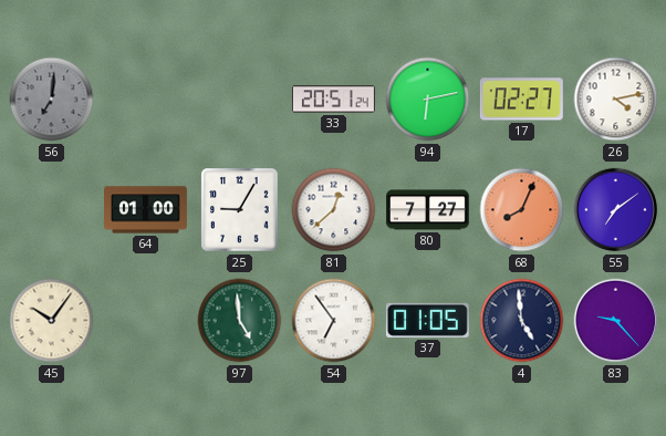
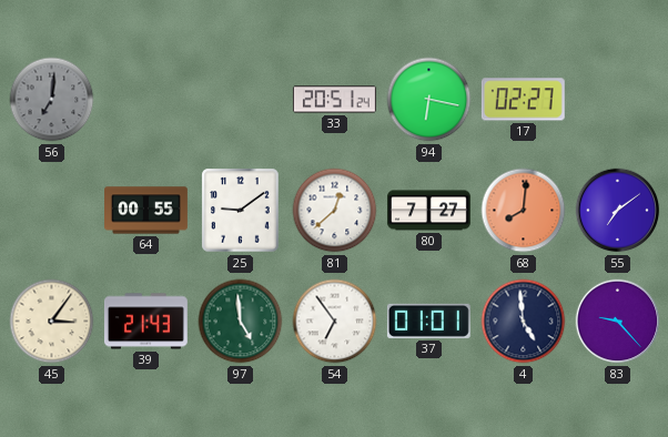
94: 6:13 -> 6:17 (429, 100)
26: 4:13 -> none (616, 100)
64: 01:00 -> 00:55 (146, 211)
25: 9:05 -> 9:09 (241, 211)
68: 8:04 -> 8:01 (524, 211)
45: 10:06 -> 3:06 (52, 322)
39: none -> 21:43 (145, 322)
37: 01:05 -> 01:01 (428, 321)
